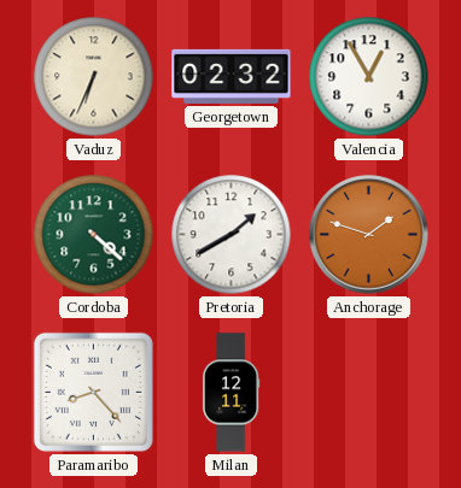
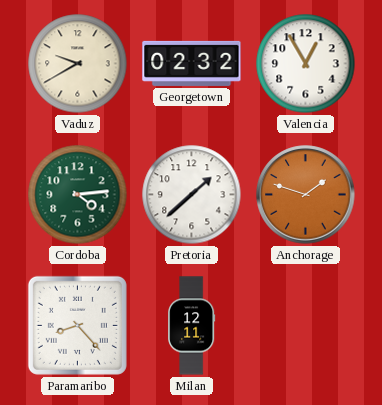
Vaduz: 6:34 -> 9:40 (78, 64)
Cordoba: 4:22 -> 4:14 (78, 195)
Pretoria: 1:40 -> 1:38 (192, 195)
